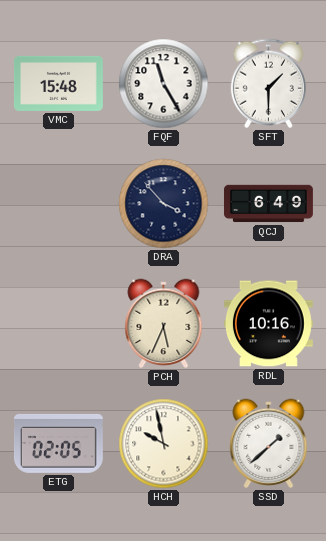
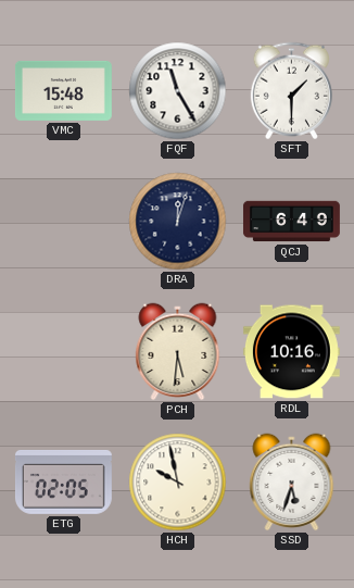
DRA: 3:53 -> 12:03 (178, 222)
PCH: 5:34 -> 5:31 (178, 352)
SSD: 1:38 -> 5:33 (292, 483)
